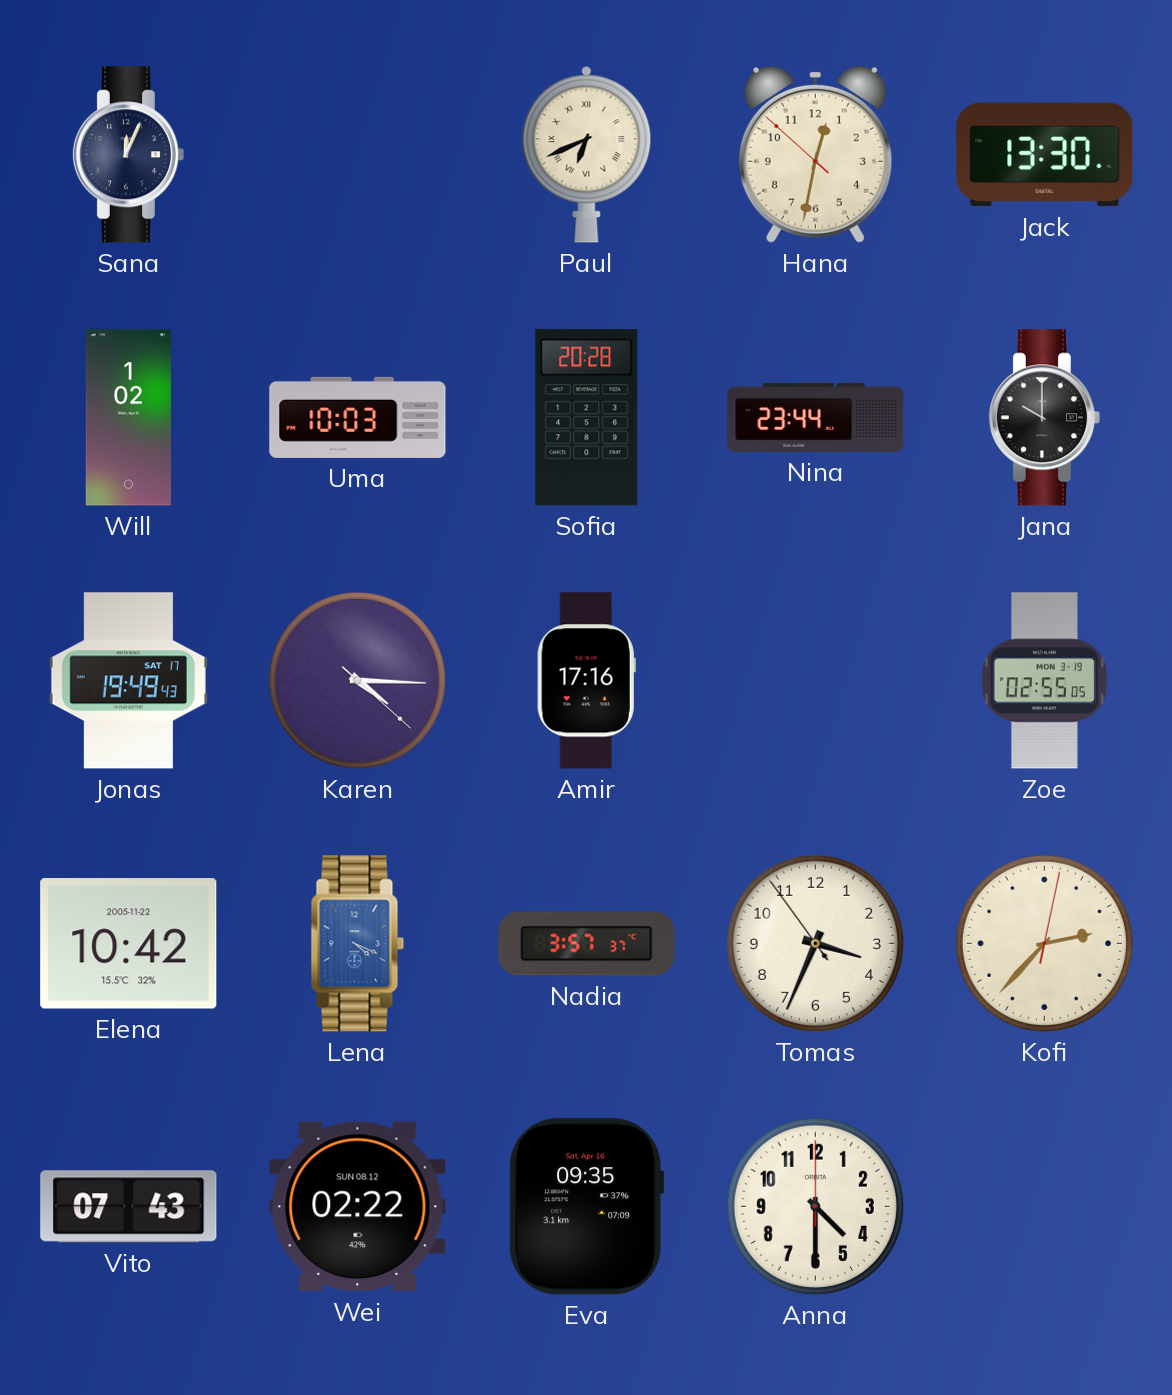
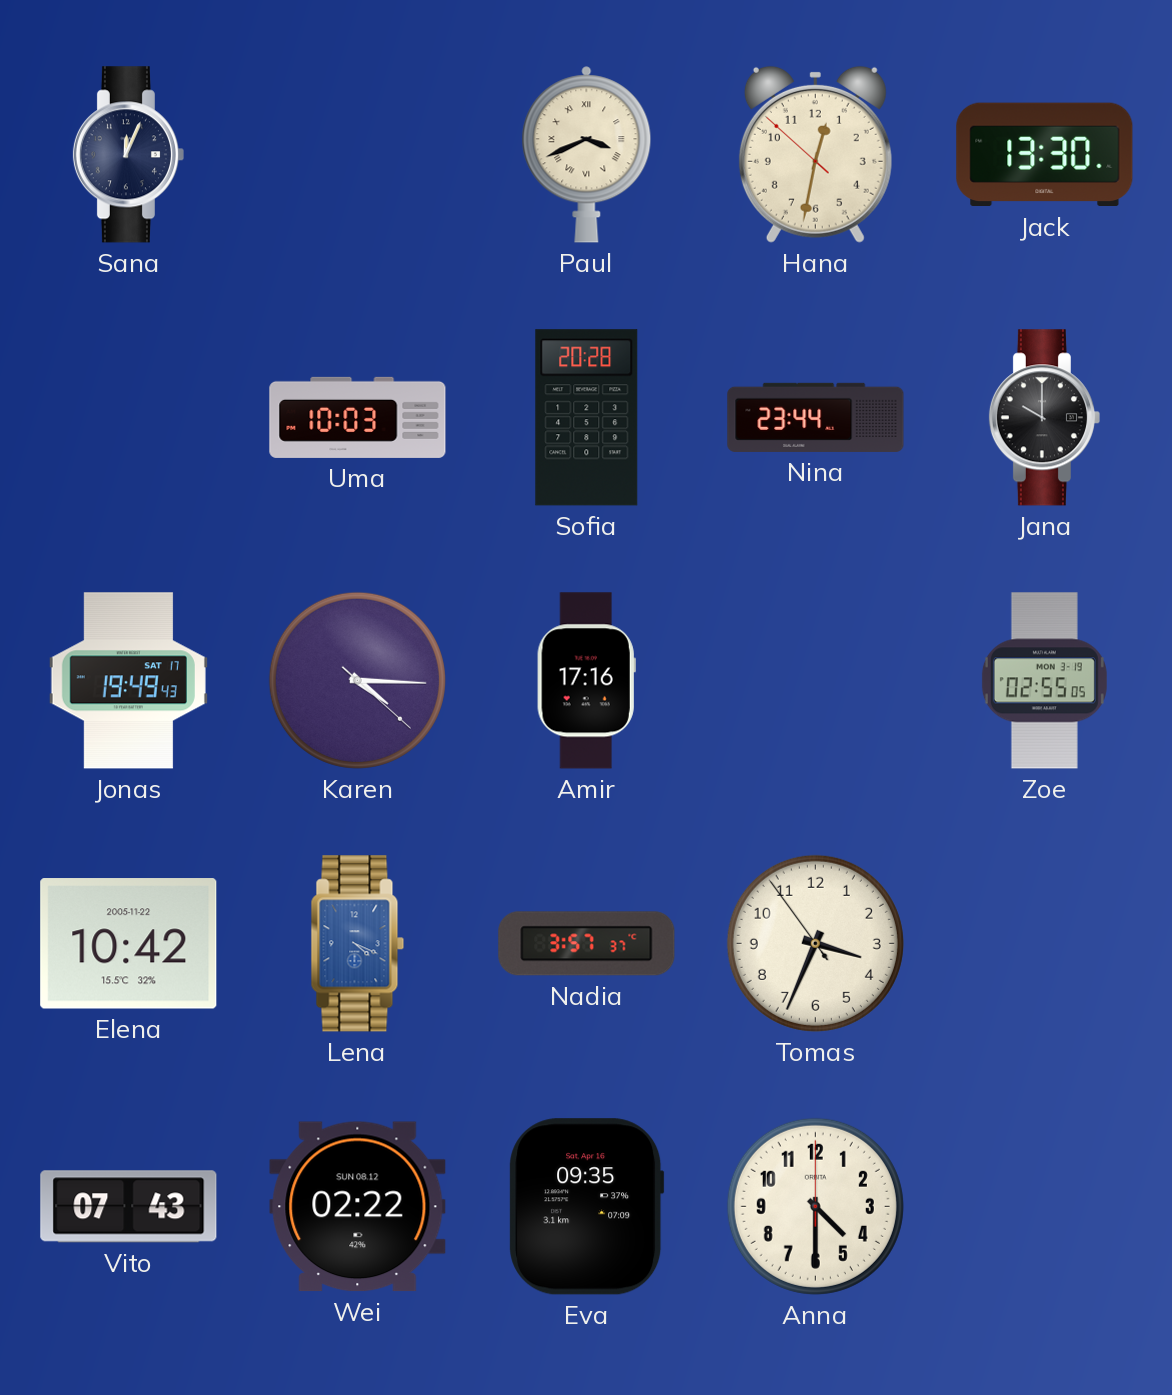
Paul: 6:41 -> 3:41 (587, 155)
Will: 1:02 -> none (128, 418)
Kofi: 2:37 -> none (1044, 943)
